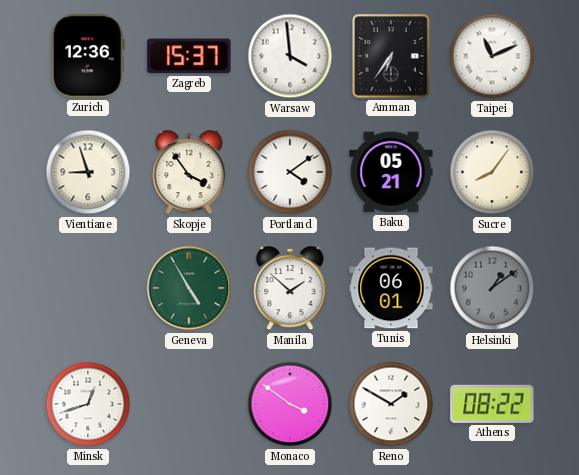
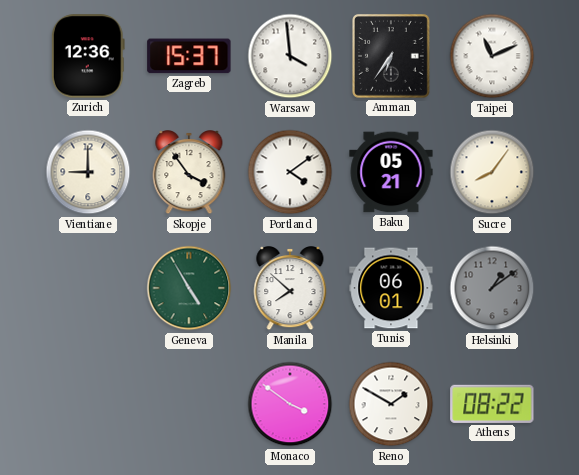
Vientiane: 8:57 -> 9:00 (88, 172)
Manila: 1:52 -> 7:52 (290, 289)
Minsk: 12:42 -> none (88, 404)
